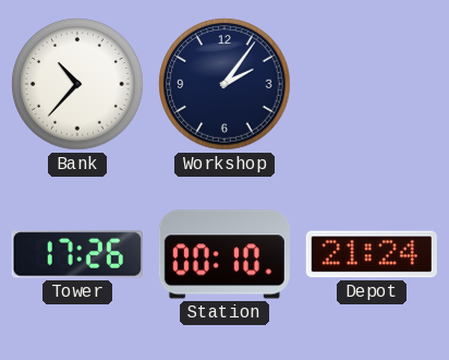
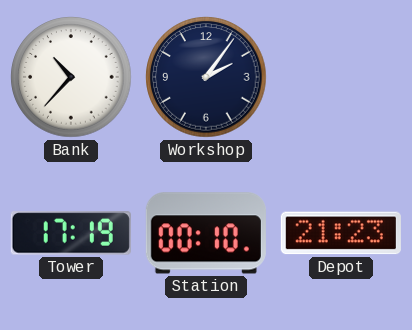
Tower: 17:26 -> 17:19 (71, 233)
Depot: 21:24 -> 21:23 (341, 233)
